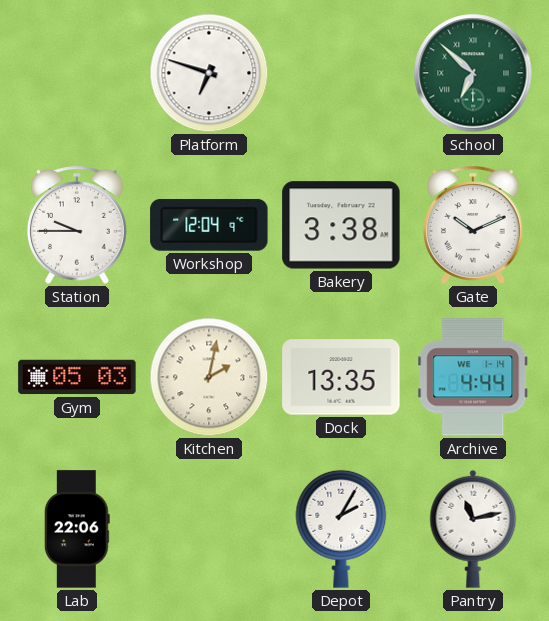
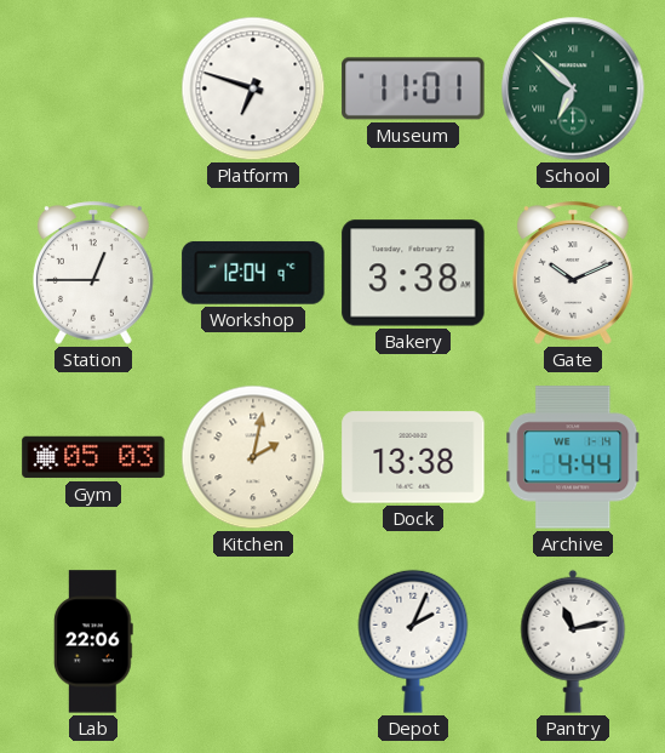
Museum: none -> 11:01 (413, 89)
Station: 9:45 -> 12:45 (93, 273)
Dock: 13:35 -> 13:38 (413, 457)
Depot: 2:05 -> 2:04 (413, 641)
